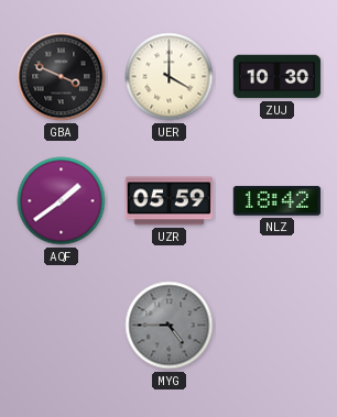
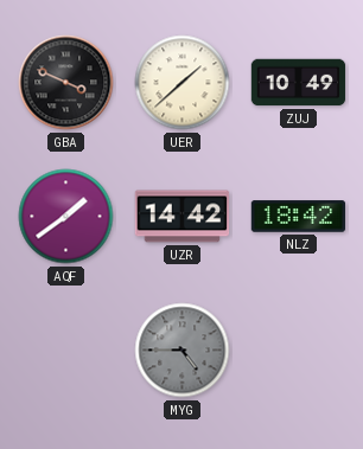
UER: 4:00 -> 1:38 (183, 83)
ZUJ: 10:30 -> 10:49 (299, 83)
UZR: 05:59 -> 14:42 (183, 217)
